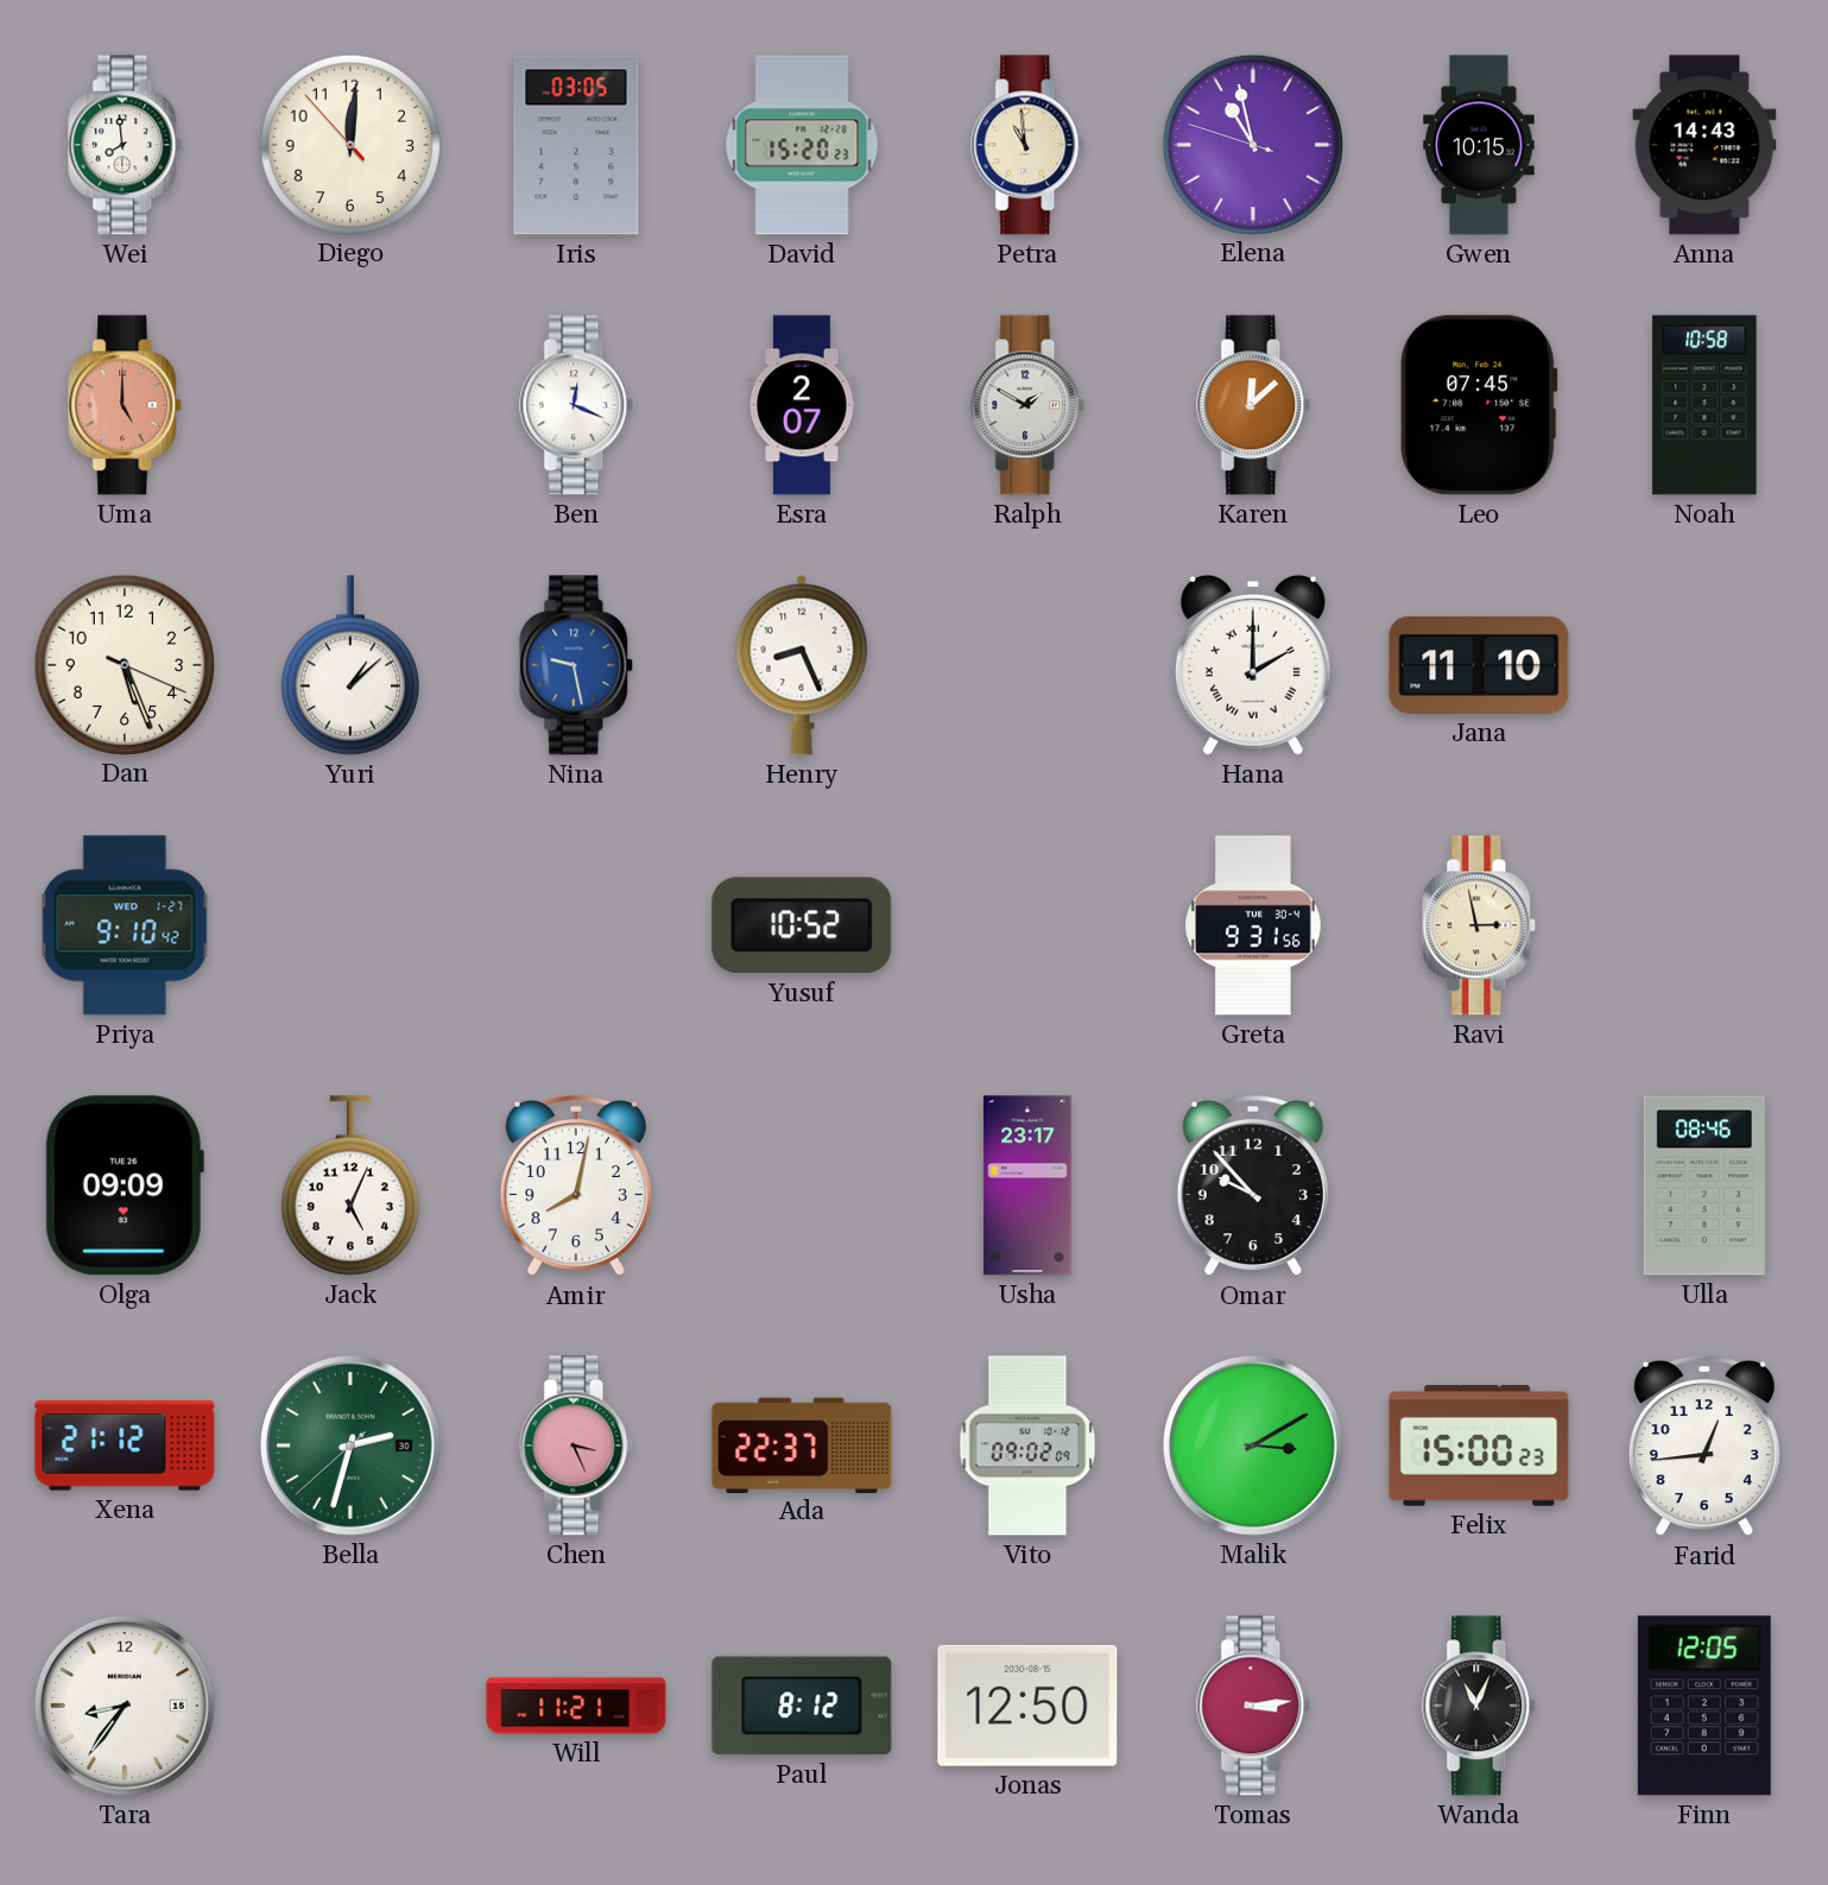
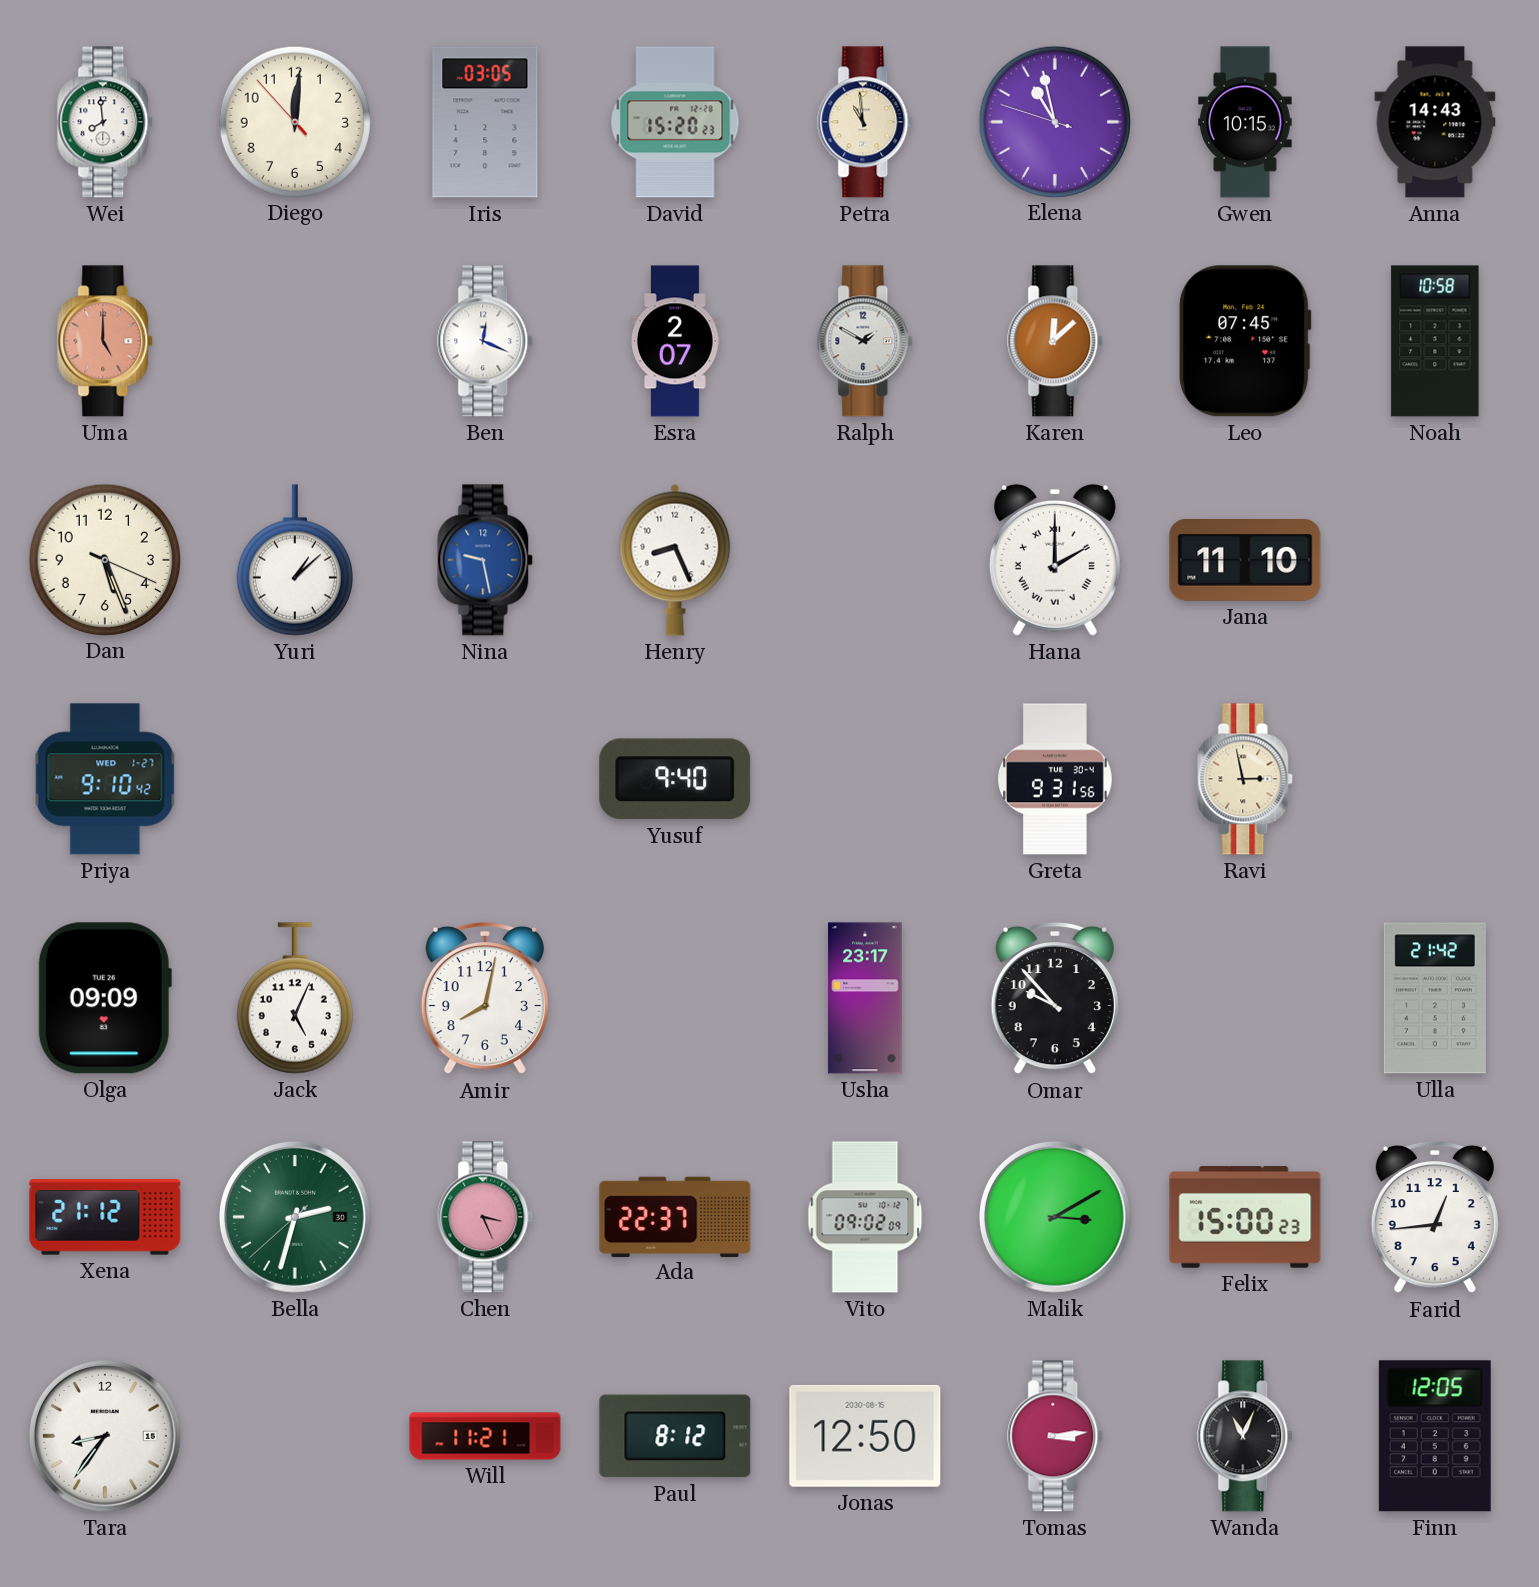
Yusuf: 10:52 -> 9:40 (675, 779)
Ulla: 08:46 -> 21:42 (1435, 998)
